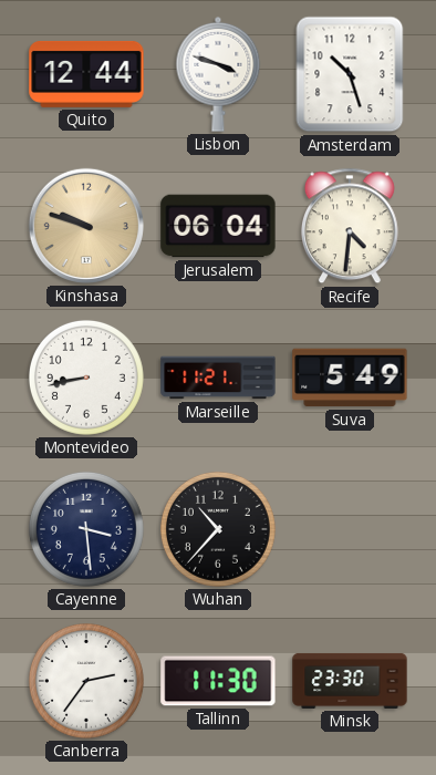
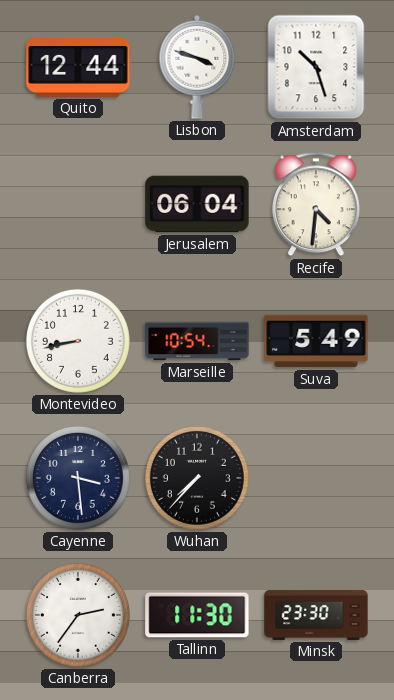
Kinshasa: 9:48 -> none (86, 226)
Marseille: 11:21 -> 10:54 (197, 341)
Wuhan: 10:37 -> 7:37 (197, 478)
